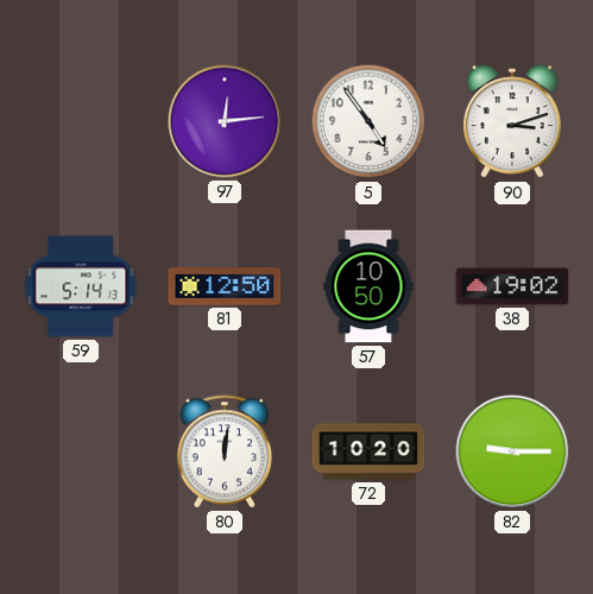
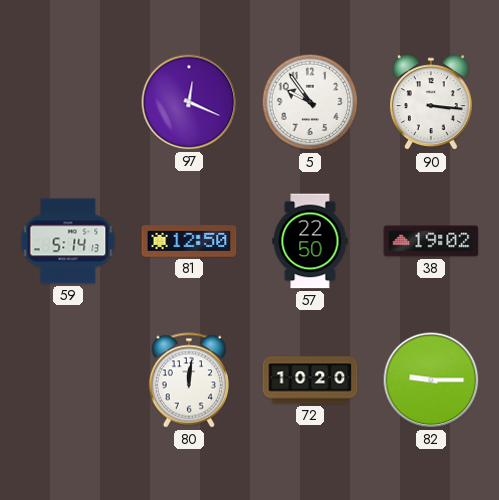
97: 12:14 -> 12:19 (189, 102)
5: 4:54 -> 9:54 (310, 102)
90: 3:12 -> 3:16 (431, 103)
57: 10:50 -> 22:50 (310, 241)
